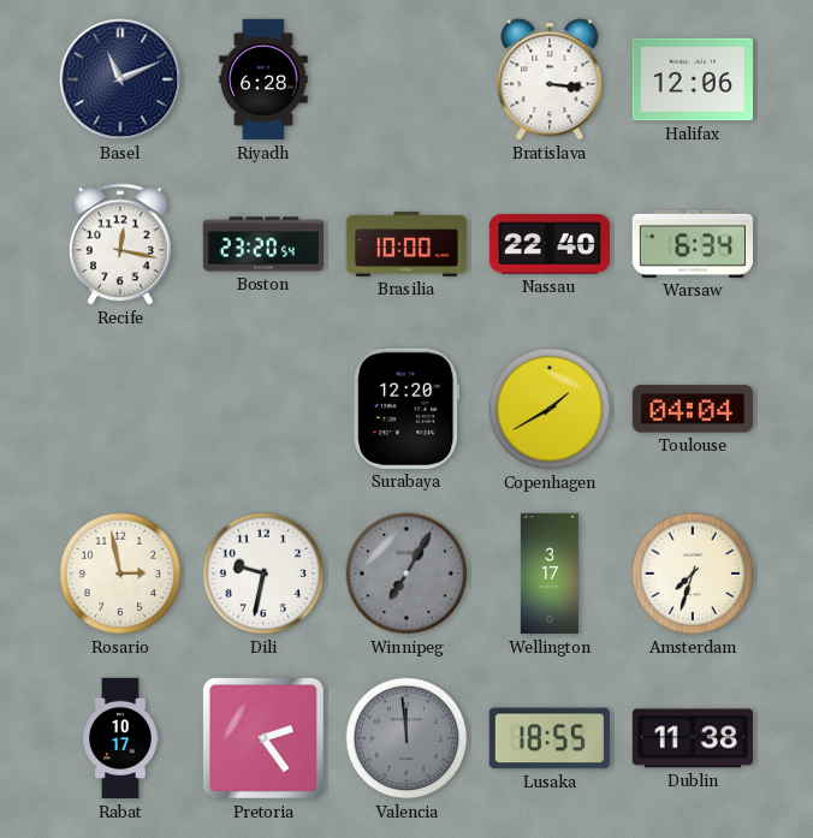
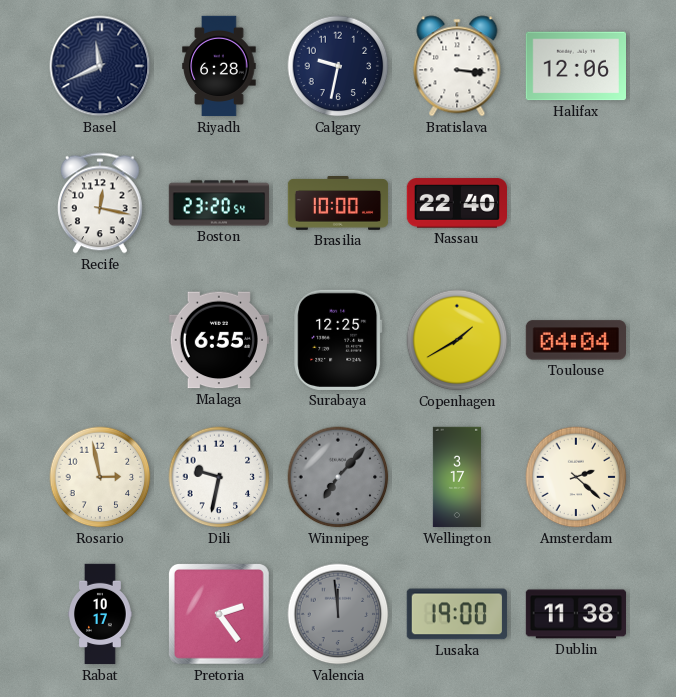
Basel: 11:11 -> 11:41 (100, 66)
Calgary: none -> 9:32 (338, 66)
Warsaw: 6:34 -> none (692, 244)
Malaga: none -> 6:55 (218, 340)
Surabaya: 12:20 -> 12:25 (338, 340)
Winnipeg: 7:05 -> 7:07 (338, 477)
Amsterdam: 7:33 -> 2:22 (576, 477)
Lusaka: 18:55 -> 19:00 (457, 614)
